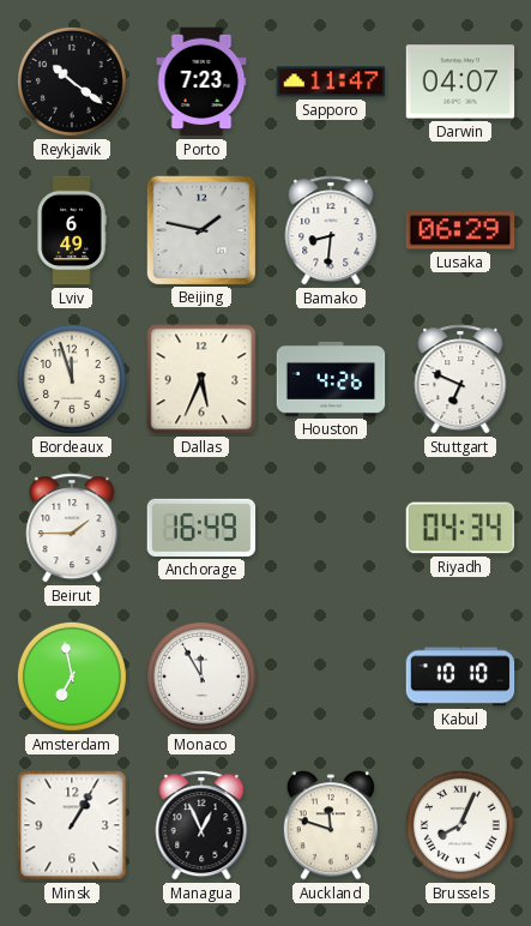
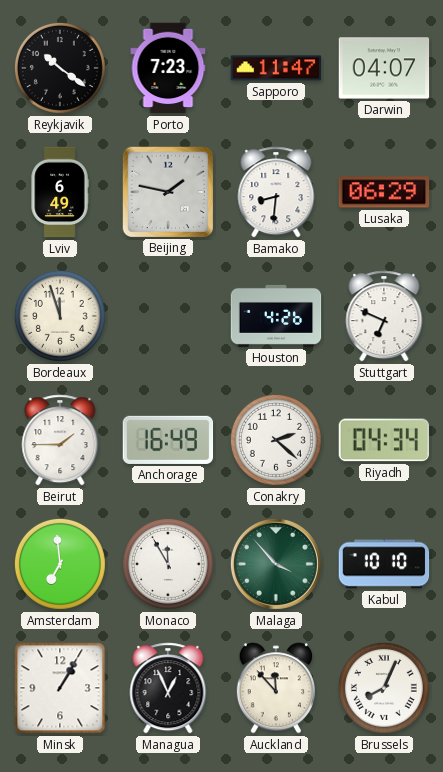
Dallas: 5:34 -> none (201, 379)
Conakry: none -> 2:22 (276, 440)
Amsterdam: 6:58 -> 6:59 (60, 564)
Malaga: none -> 3:53 (276, 564)
Auckland: 11:48 -> 11:53 (276, 688)
